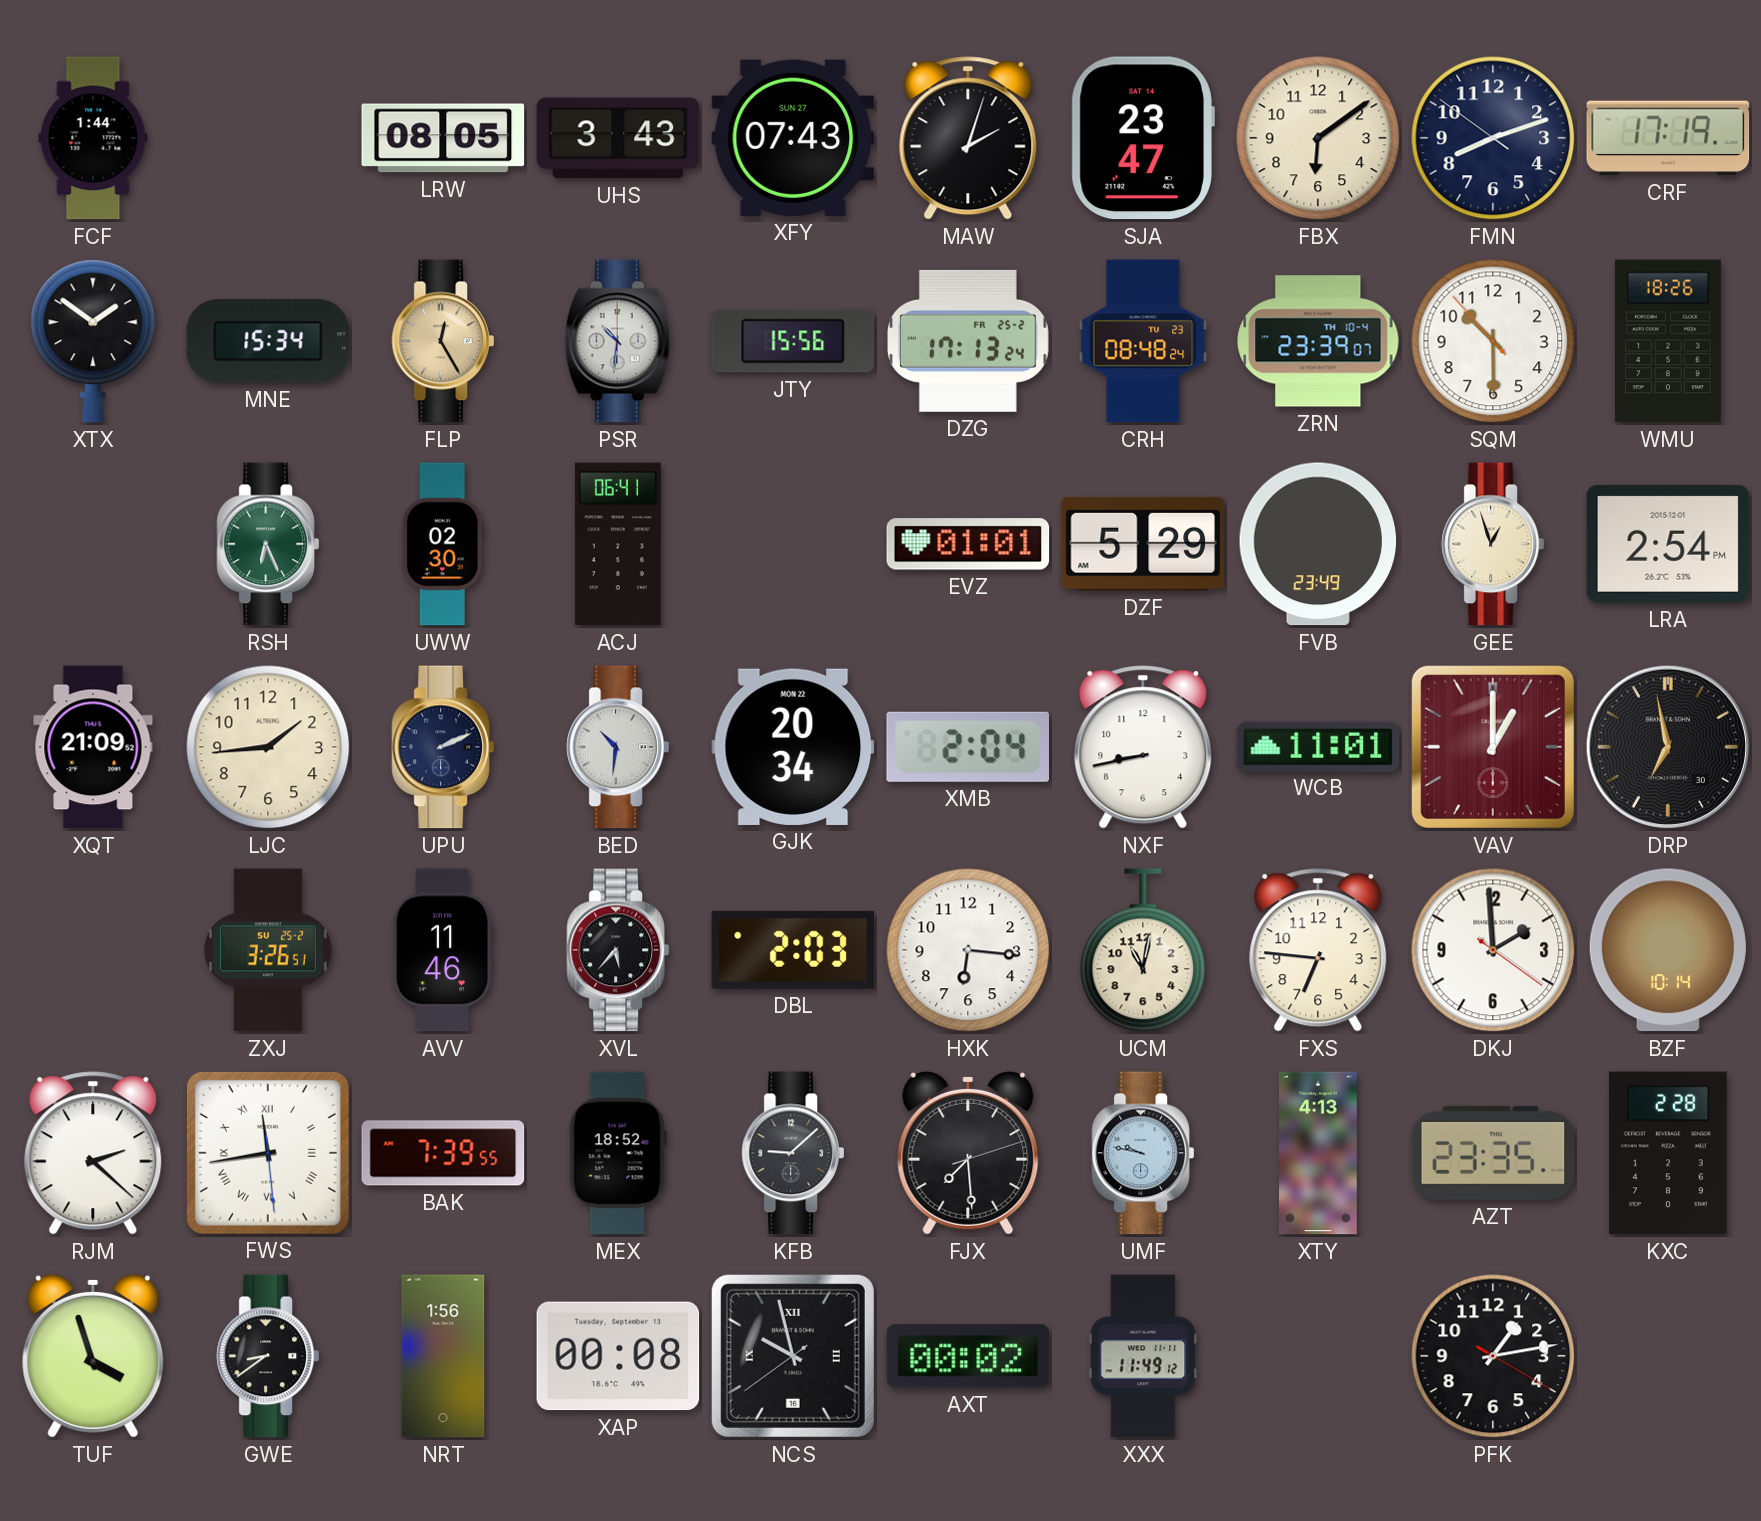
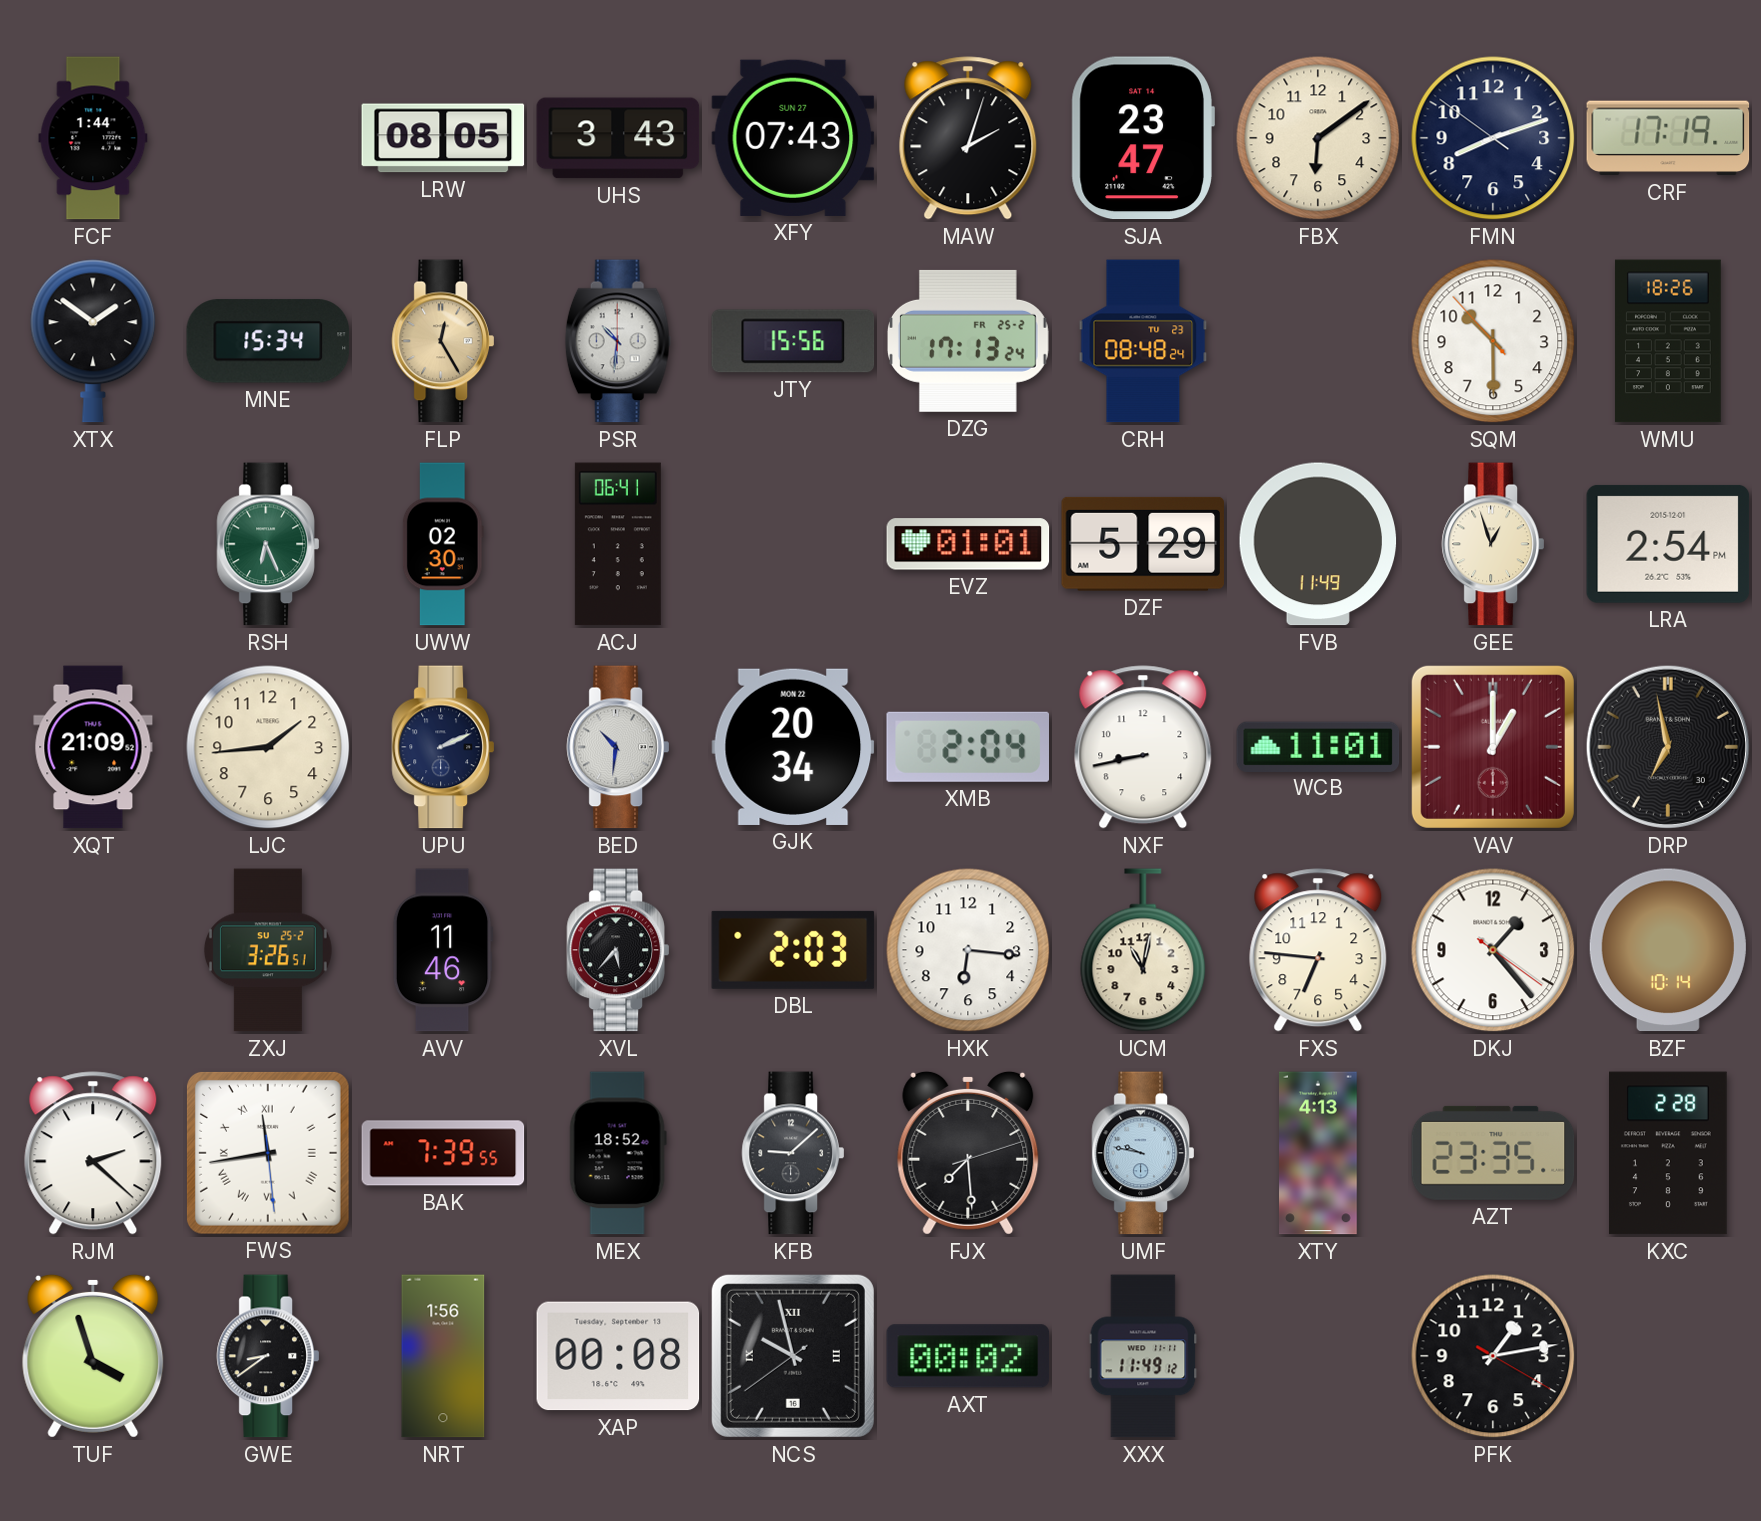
ZRN: 23:39 -> none (1318, 341)
FVB: 23:49 -> 11:49 (1318, 544)
DKJ: 1:59 -> 1:23 (1493, 950)
